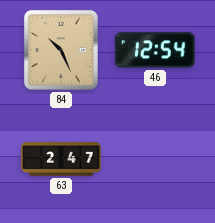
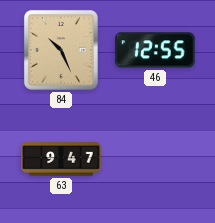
46: 12:54 -> 12:55 (155, 50)
63: 2:47 -> 9:47 (61, 159)
